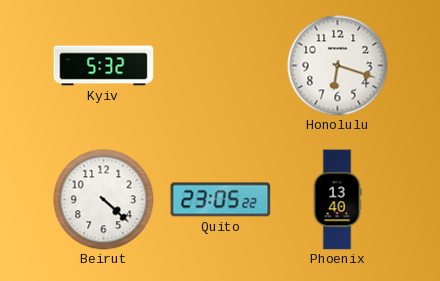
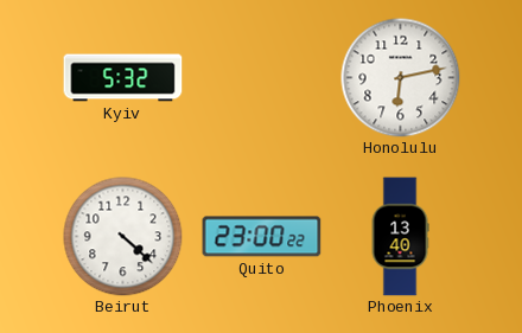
Honolulu: 6:18 -> 6:13 (401, 78)
Quito: 23:05 -> 23:00 (262, 237)
